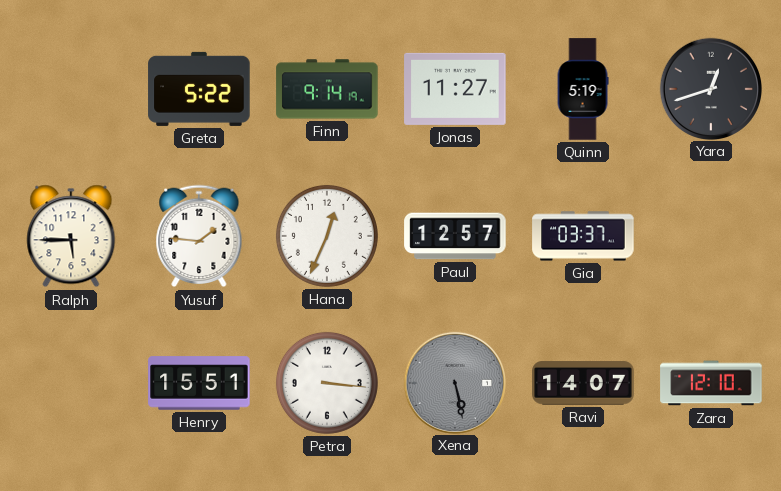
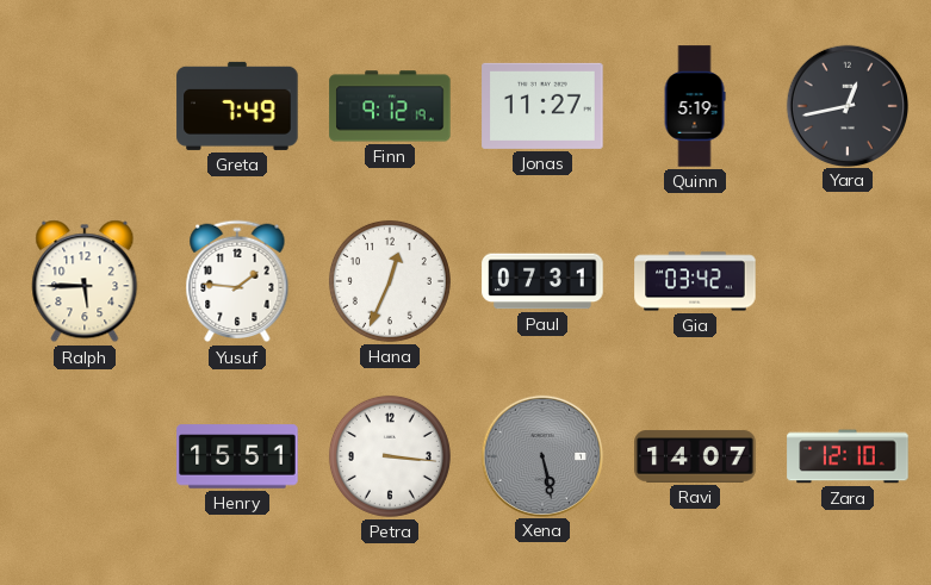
Greta: 5:22 -> 7:49 (237, 106)
Finn: 9:14 -> 9:12 (390, 106)
Yara: 12:42 -> 12:43 (846, 105)
Paul: 12:57 -> 07:31 (542, 281)
Gia: 03:37 -> 03:42 (695, 281)
